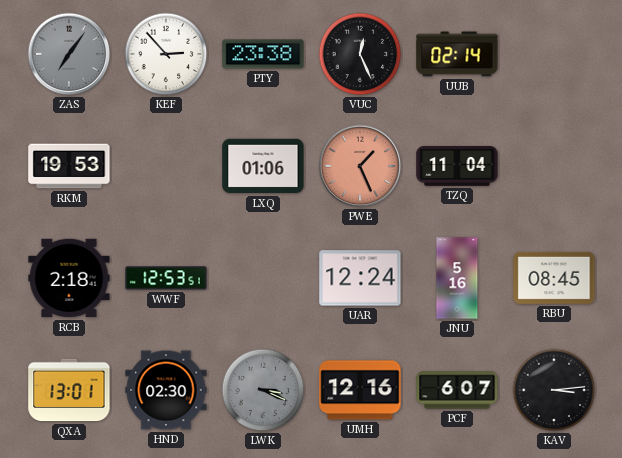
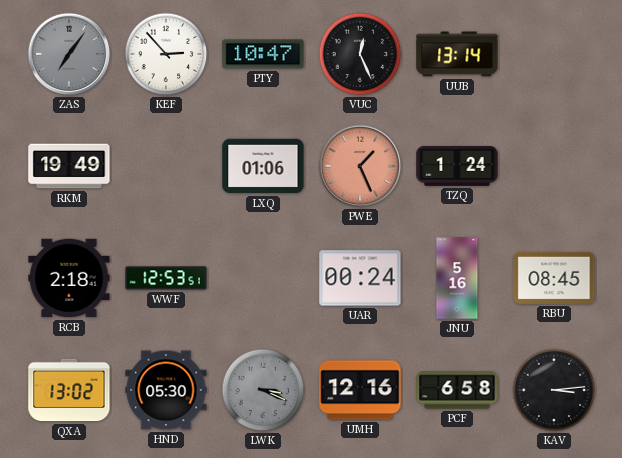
PTY: 23:38 -> 10:47 (263, 54)
UUB: 02:14 -> 13:14 (457, 54)
RKM: 19:53 -> 19:49 (69, 166)
TZQ: 11:04 -> 1:24 (457, 166)
UAR: 12:24 -> 00:24 (360, 278)
QXA: 13:01 -> 13:02 (69, 390)
HND: 02:30 -> 05:30 (166, 390)
PCF: 6:07 -> 6:58 (457, 390)
